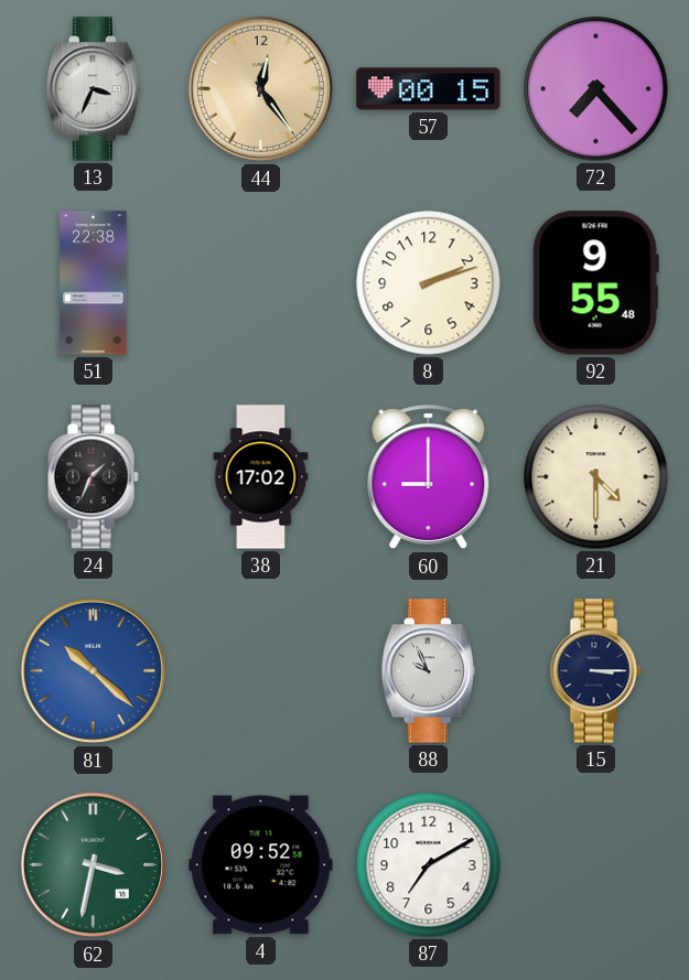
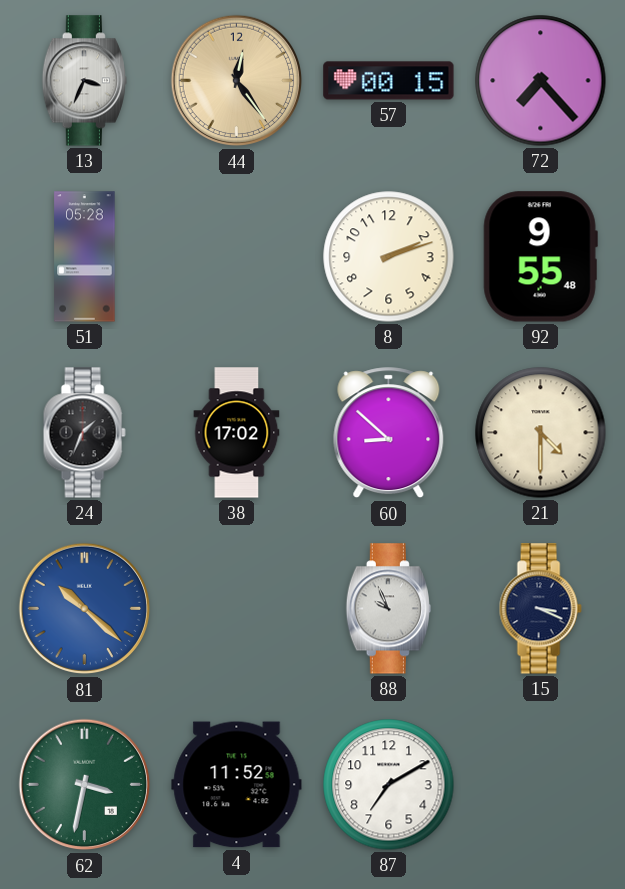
51: 22:38 -> 05:28 (85, 257)
60: 9:00 -> 8:52 (389, 433)
15: 3:15 -> 3:19 (540, 609)
4: 09:52 -> 11:52 (237, 785)
